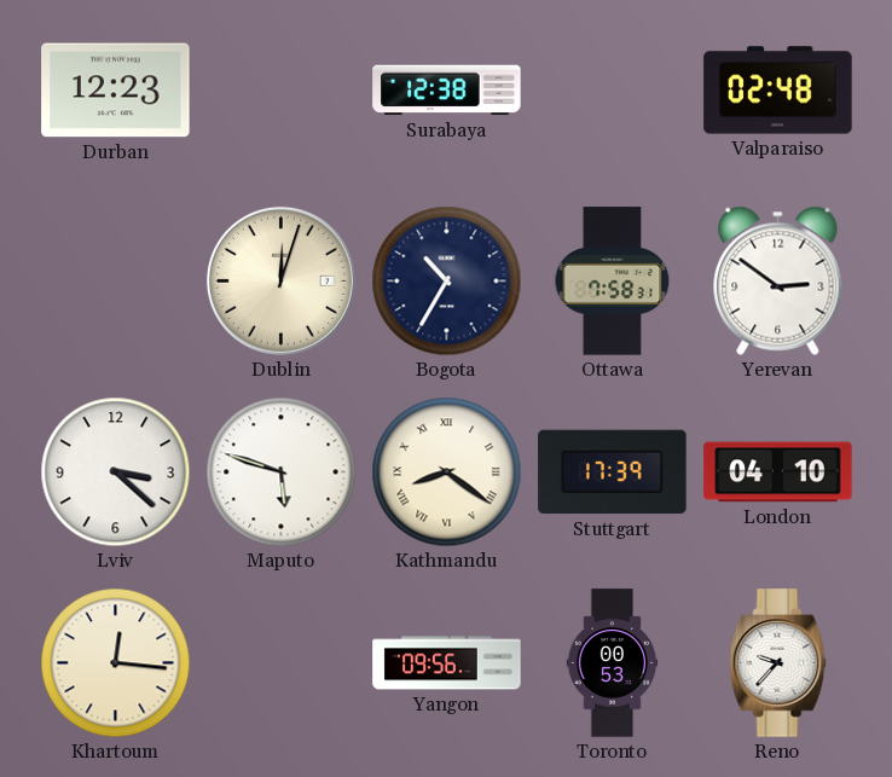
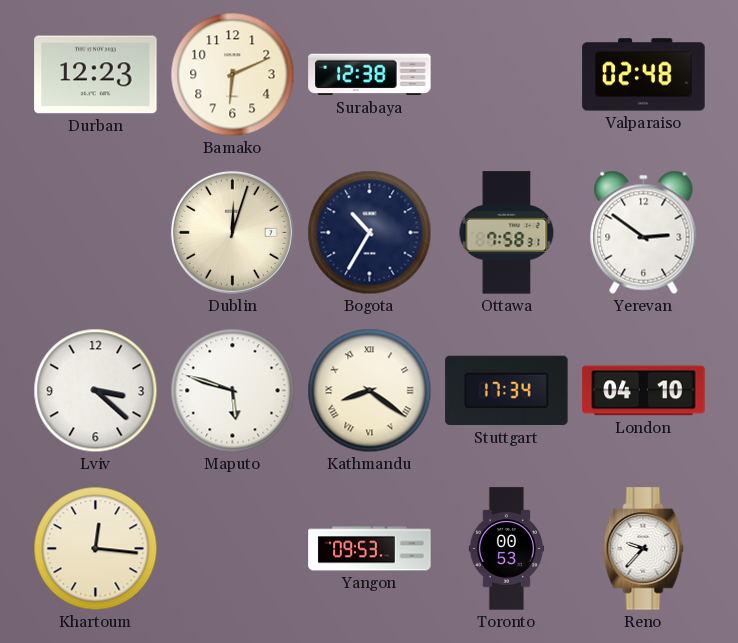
Bamako: none -> 6:11 (233, 75)
Stuttgart: 17:39 -> 17:34 (507, 391)
Yangon: 09:56 -> 09:53 (370, 549)
